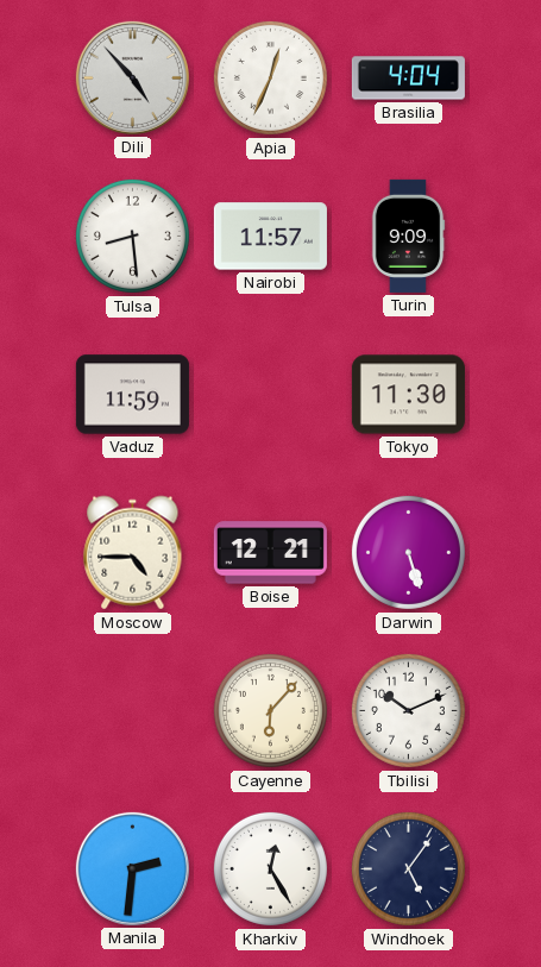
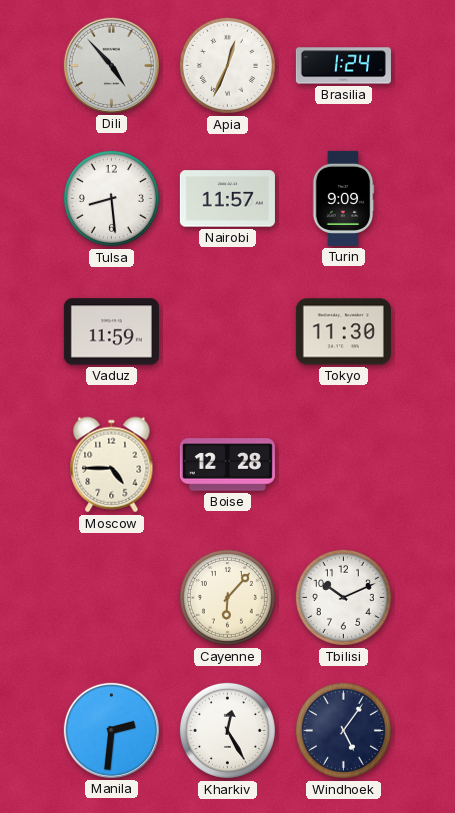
Brasilia: 4:04 -> 1:24 (343, 66)
Boise: 12:21 -> 12:28 (227, 465)
Darwin: 5:27 -> none (408, 552)
